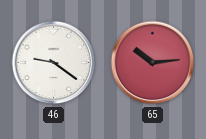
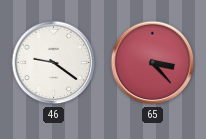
65: 10:14 -> 3:23 (153, 63)
